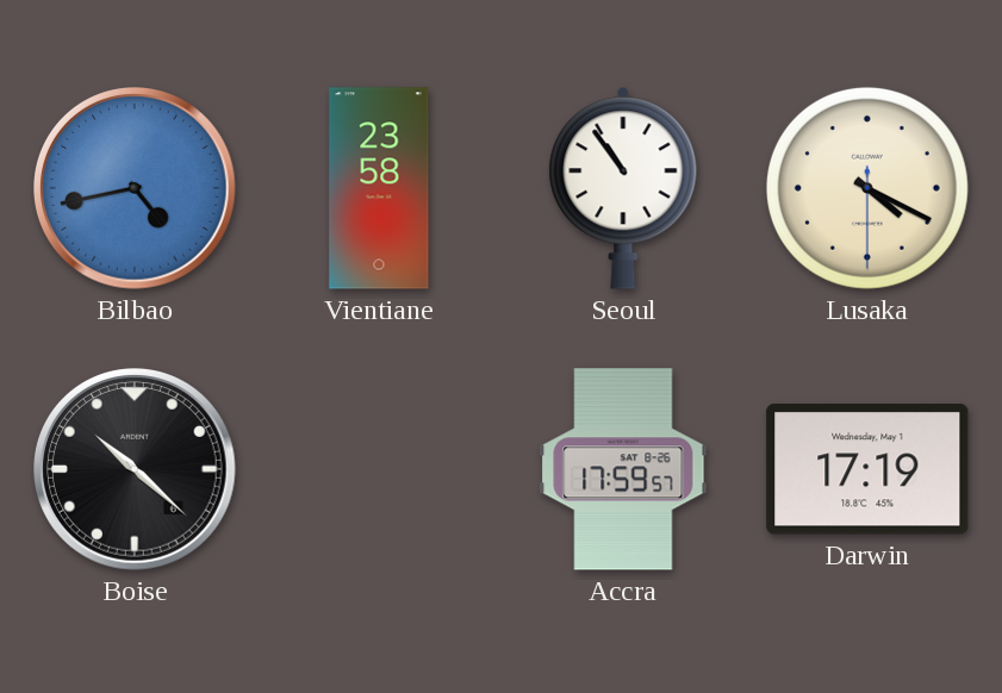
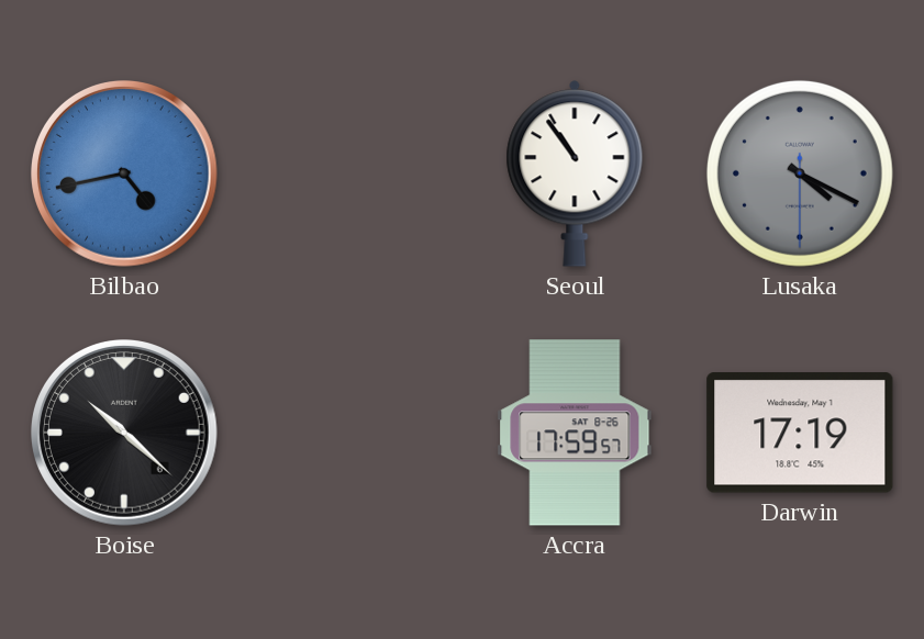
Vientiane: 23:58 -> none (379, 188)
Lusaka dial: cream -> grey (800, 173)
